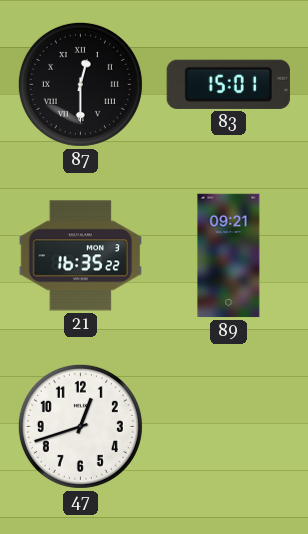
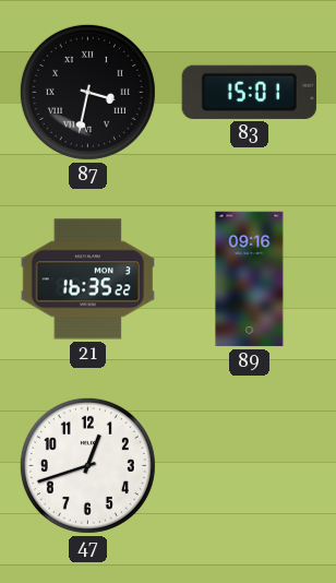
87: 12:30 -> 3:32 (87, 92)
89: 09:21 -> 09:16 (250, 279)
